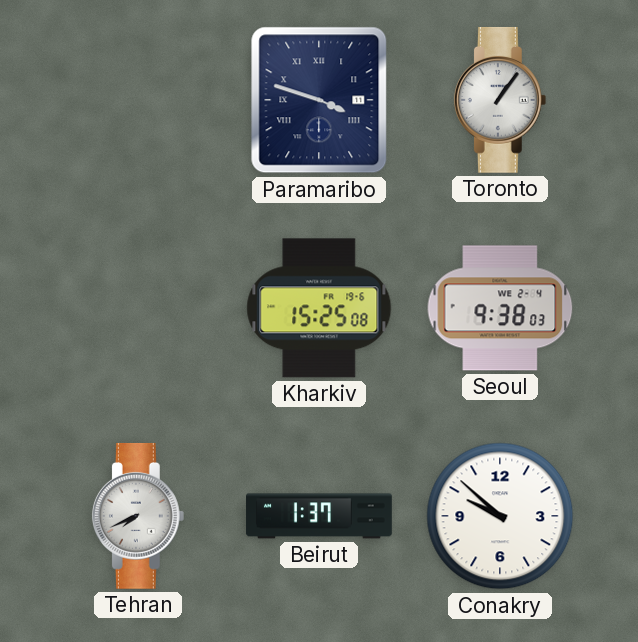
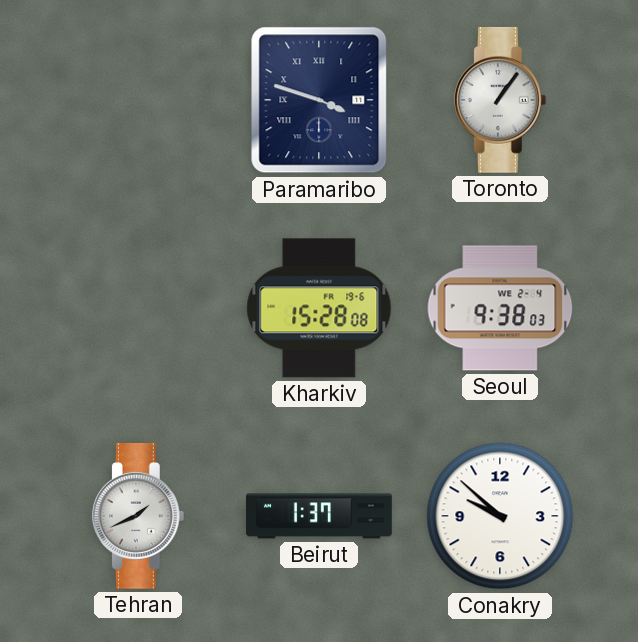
Kharkiv: 15:25 -> 15:28 (319, 308)
Tehran: 7:41 -> 1:41 (138, 516)
